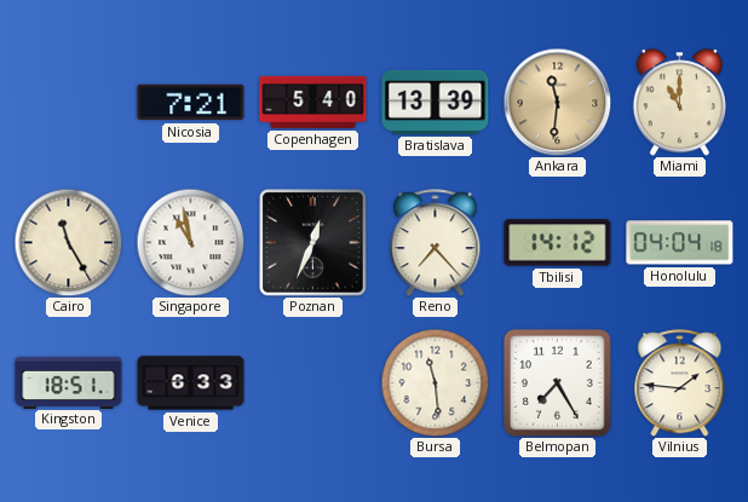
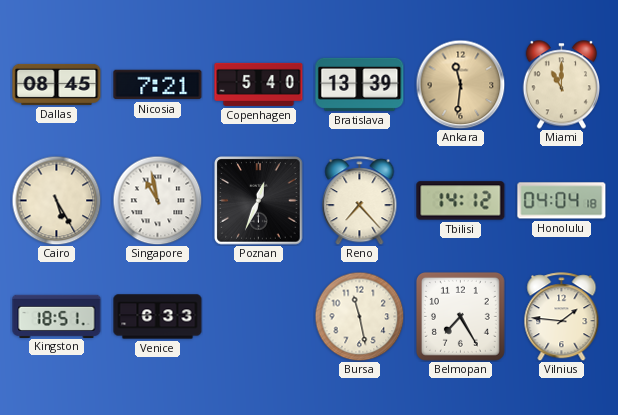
Dallas: none -> 08:45 (57, 84)
Cairo: 11:25 -> 5:25 (56, 200)
Bursa: 11:29 -> 11:28 (359, 316)
